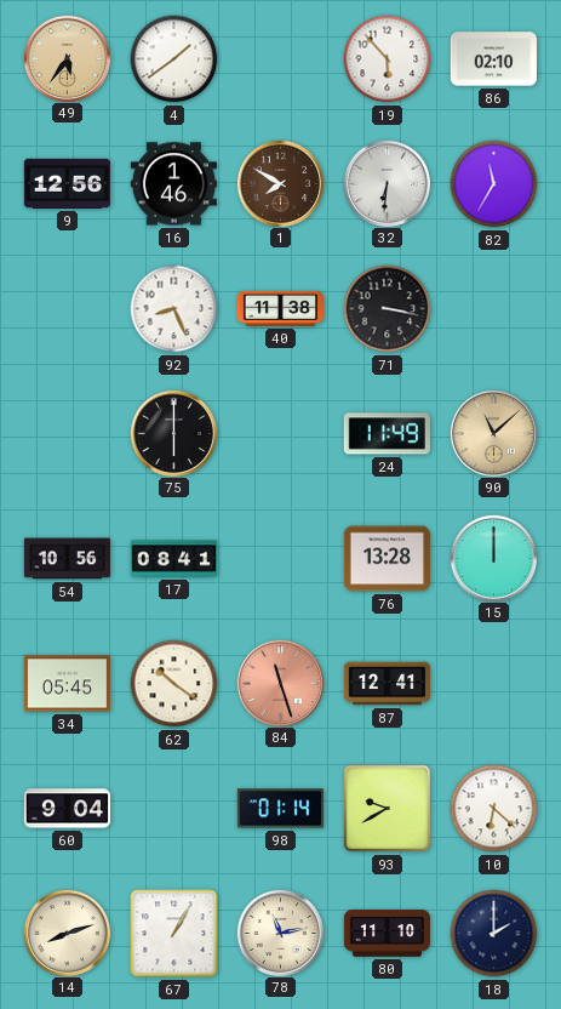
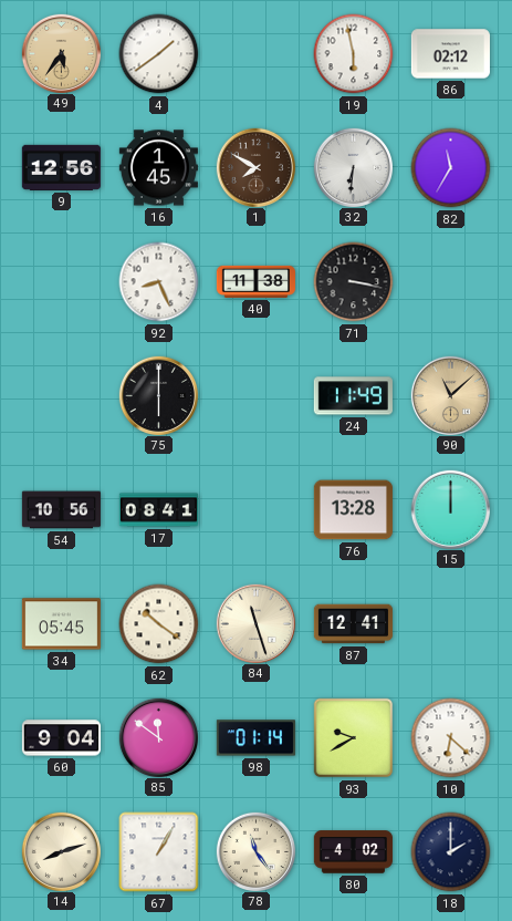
19: 5:53 -> 5:58 (354, 54)
86: 02:10 -> 02:12 (450, 54)
16: 1:46 -> 1:45 (158, 168)
84 dial: salmon -> cream (255, 623)
85: none -> 11:51 (158, 737)
78: 11:13 -> 11:24 (255, 851)
80: 11:10 -> 4:02 (353, 852)
